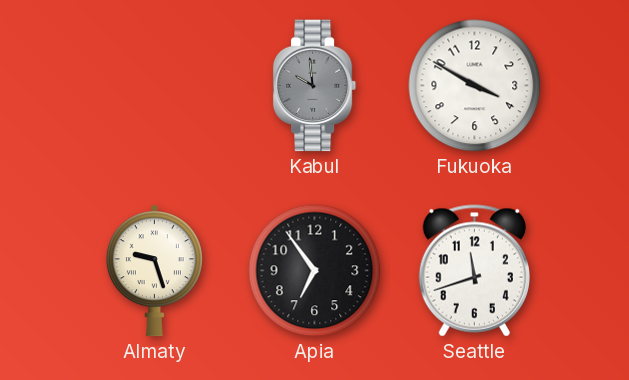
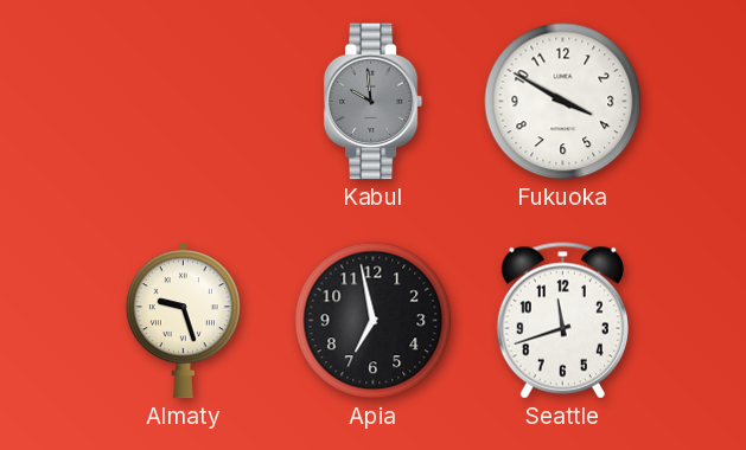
Apia: 6:54 -> 6:58 (374, 321)
